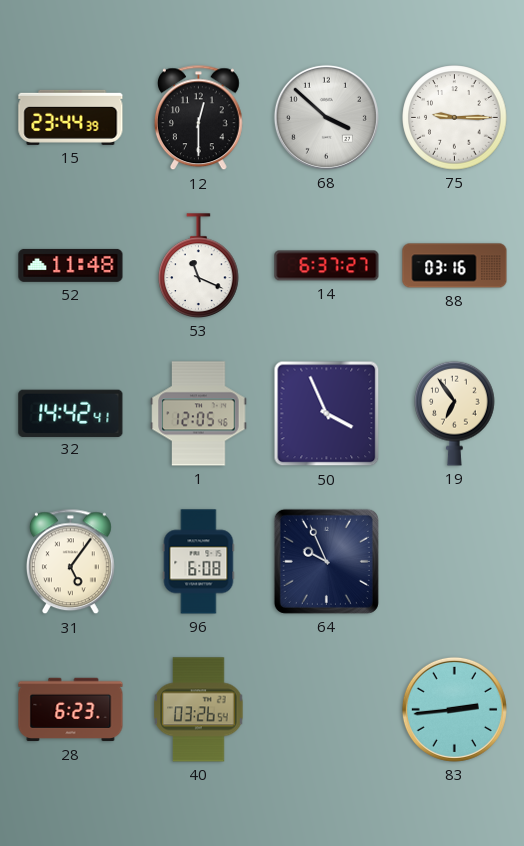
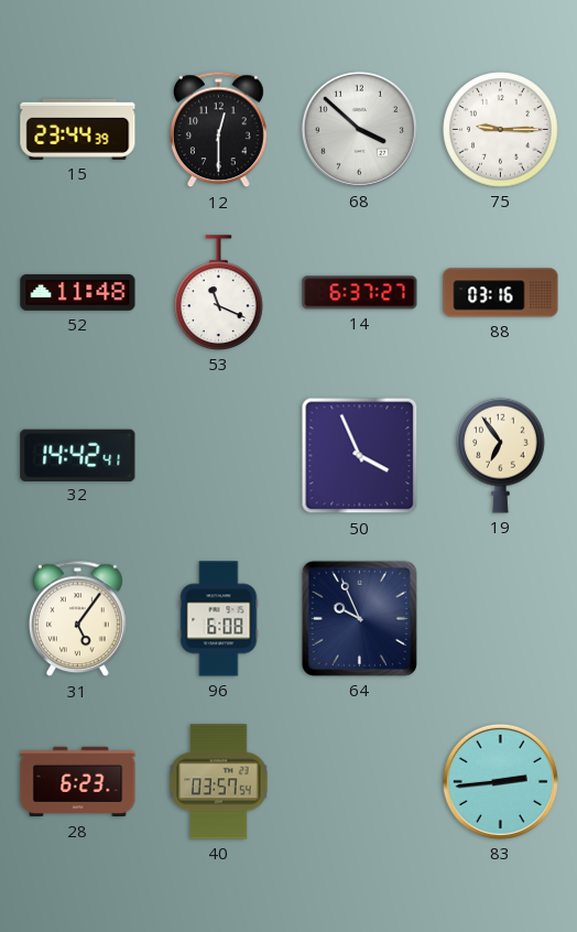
1: 12:05 -> none (199, 414)
40: 03:26 -> 03:57 (219, 782)
